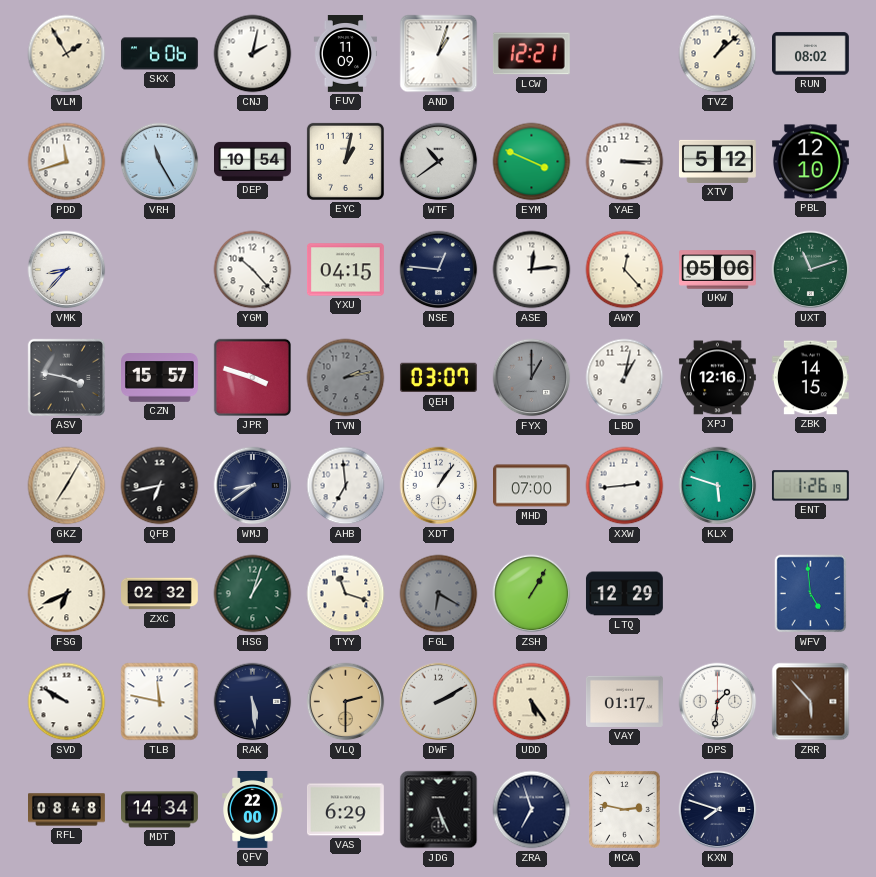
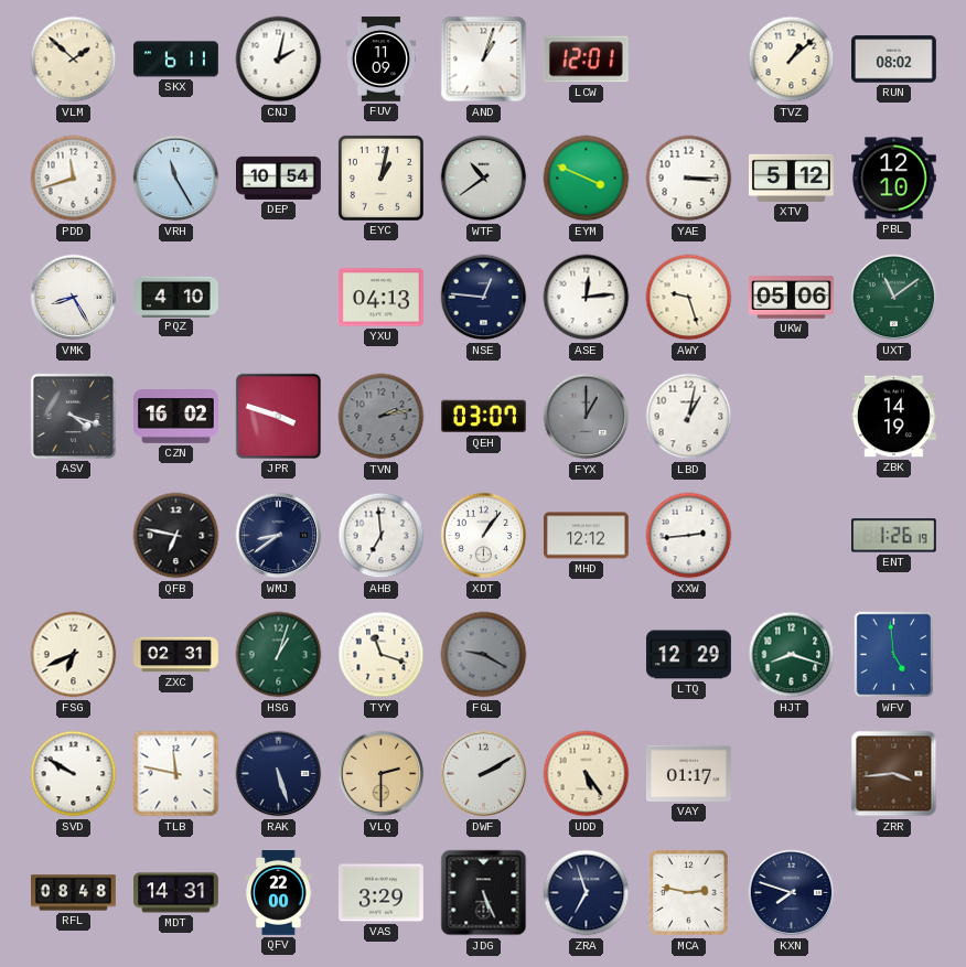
VLM: 1:55 -> 1:52 (74, 60)
SKX: 6:06 -> 6:11 (175, 60)
LCW: 12:21 -> 12:01 (586, 60)
VMK: 8:37 -> 8:25 (74, 298)
PQZ: none -> 4:10 (176, 297)
YGM: 10:23 -> none (253, 270)
YXU: 04:15 -> 04:13 (382, 298)
AWY: 12:23 -> 9:27 (689, 298)
UXT: 11:12 -> 11:09 (894, 298)
ASV: 3:47 -> 4:18 (73, 416)
CZN: 15:57 -> 16:02 (176, 417)
XPJ: 12:16 -> none (717, 378)
ZBK: 14:15 -> 14:19 (893, 417)
GKZ: 7:05 -> none (67, 486)
QFB: 6:43 -> 6:47 (176, 536)
MHD: 07:00 -> 12:12 (587, 536)
KLX: 5:48 -> none (718, 486)
ZXC: 02:32 -> 02:31 (176, 655)
FGL: 6:20 -> 9:20 (484, 655)
ZSH: 1:05 -> none (532, 594)
HJT: none -> 8:18 (792, 655)
RAK: 5:29 -> 5:27 (279, 774)
DPS: 1:31 -> none (718, 702)
ZRR: 5:53 -> 3:44 (894, 774)
MDT: 14:34 -> 14:31 (176, 893)
VAS: 6:29 -> 3:29 (382, 893)
